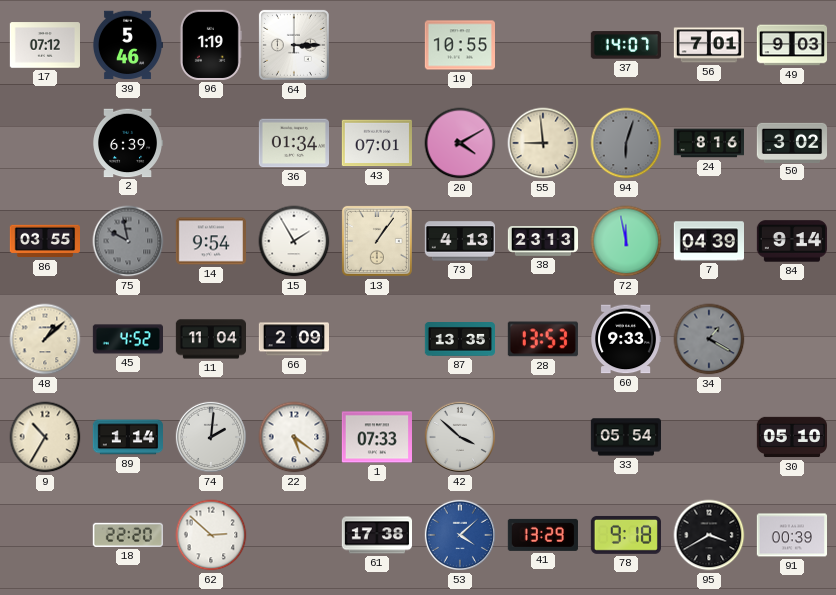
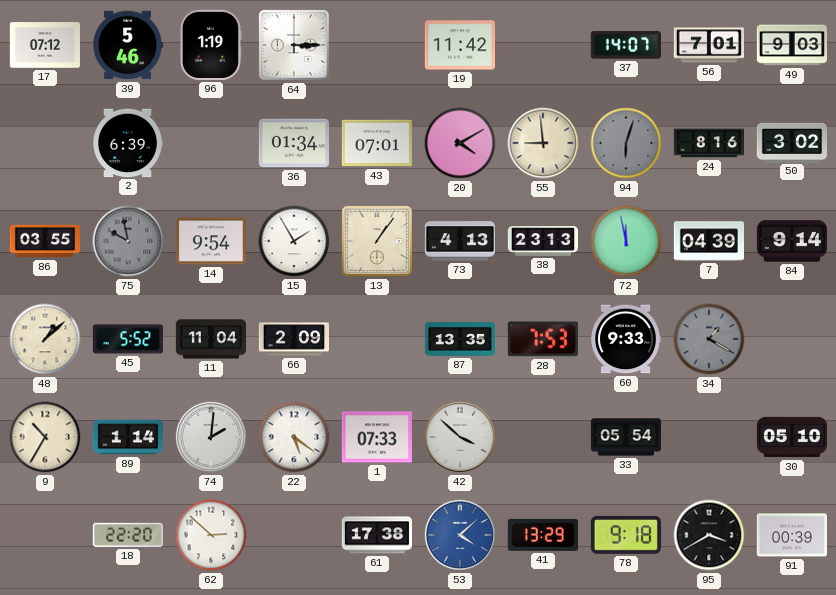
19: 10:55 -> 11:42 (459, 45)
45: 4:52 -> 5:52 (127, 339)
28: 13:53 -> 7:53 (543, 339)
